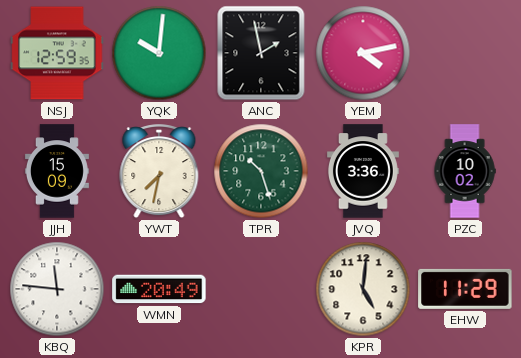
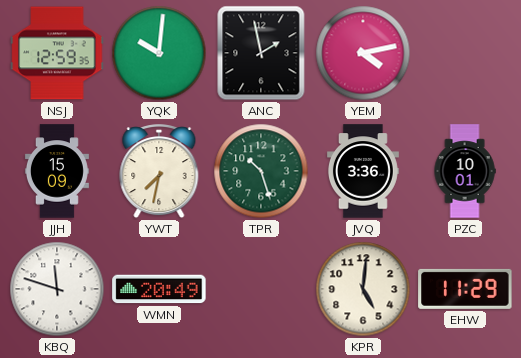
PZC: 10:02 -> 10:01 (465, 171)
KBQ: 11:46 -> 11:48 (57, 289)
